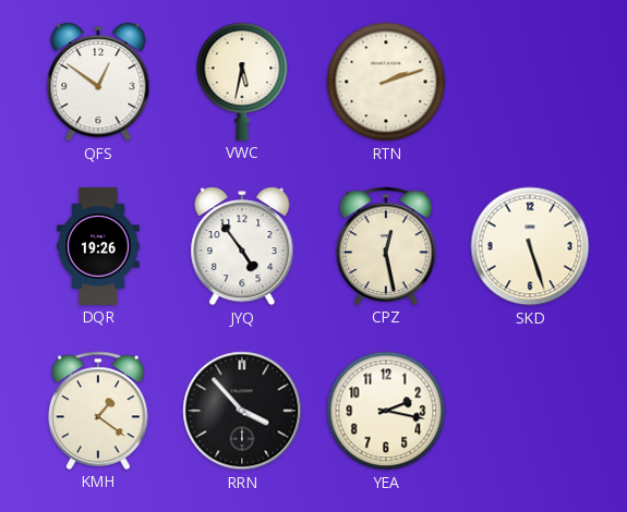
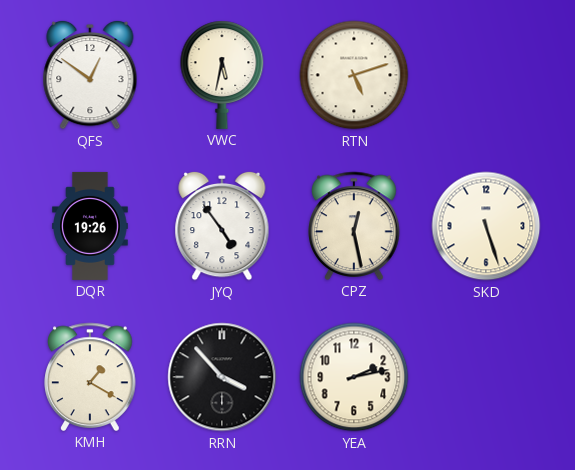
RTN: 2:12 -> 5:12 (354, 75)
KMH: 1:21 -> 1:20 (90, 377)
YEA: 2:17 -> 2:13 (354, 377)
